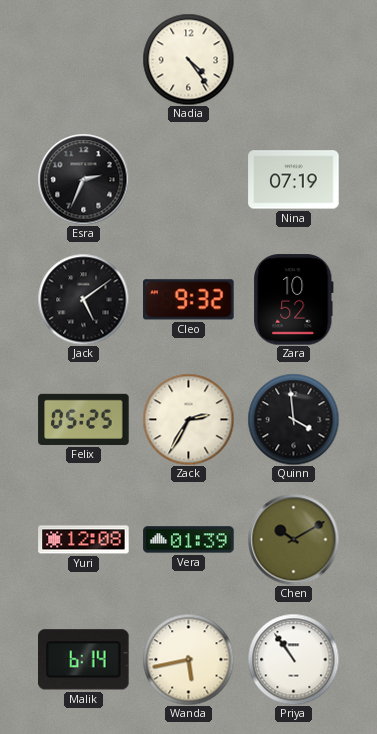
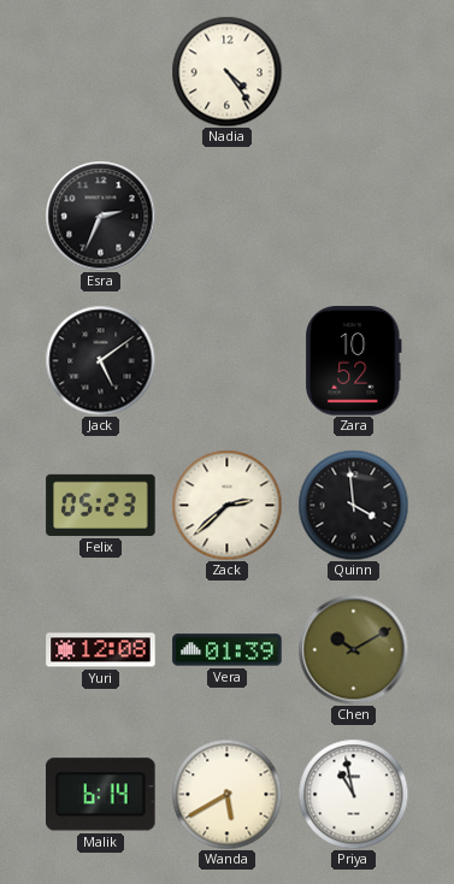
Nina: 07:19 -> none (294, 180)
Cleo: 9:32 -> none (189, 300)
Felix: 05:25 -> 05:23 (101, 505)
Zack: 2:35 -> 2:38 (226, 505)
Wanda: 5:43 -> 5:40 (226, 794)
Priya: 10:54 -> 10:58 (353, 794)
